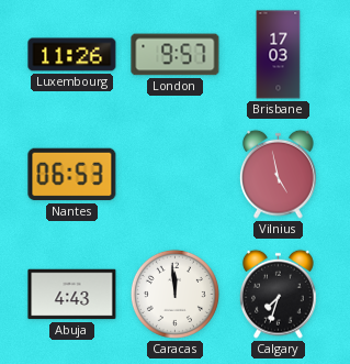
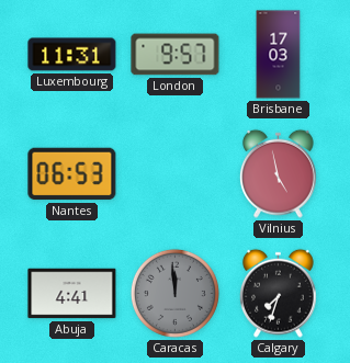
Luxembourg: 11:26 -> 11:31 (72, 55)
Abuja: 4:43 -> 4:41 (72, 294)
Caracas dial: white -> grey (174, 293)
